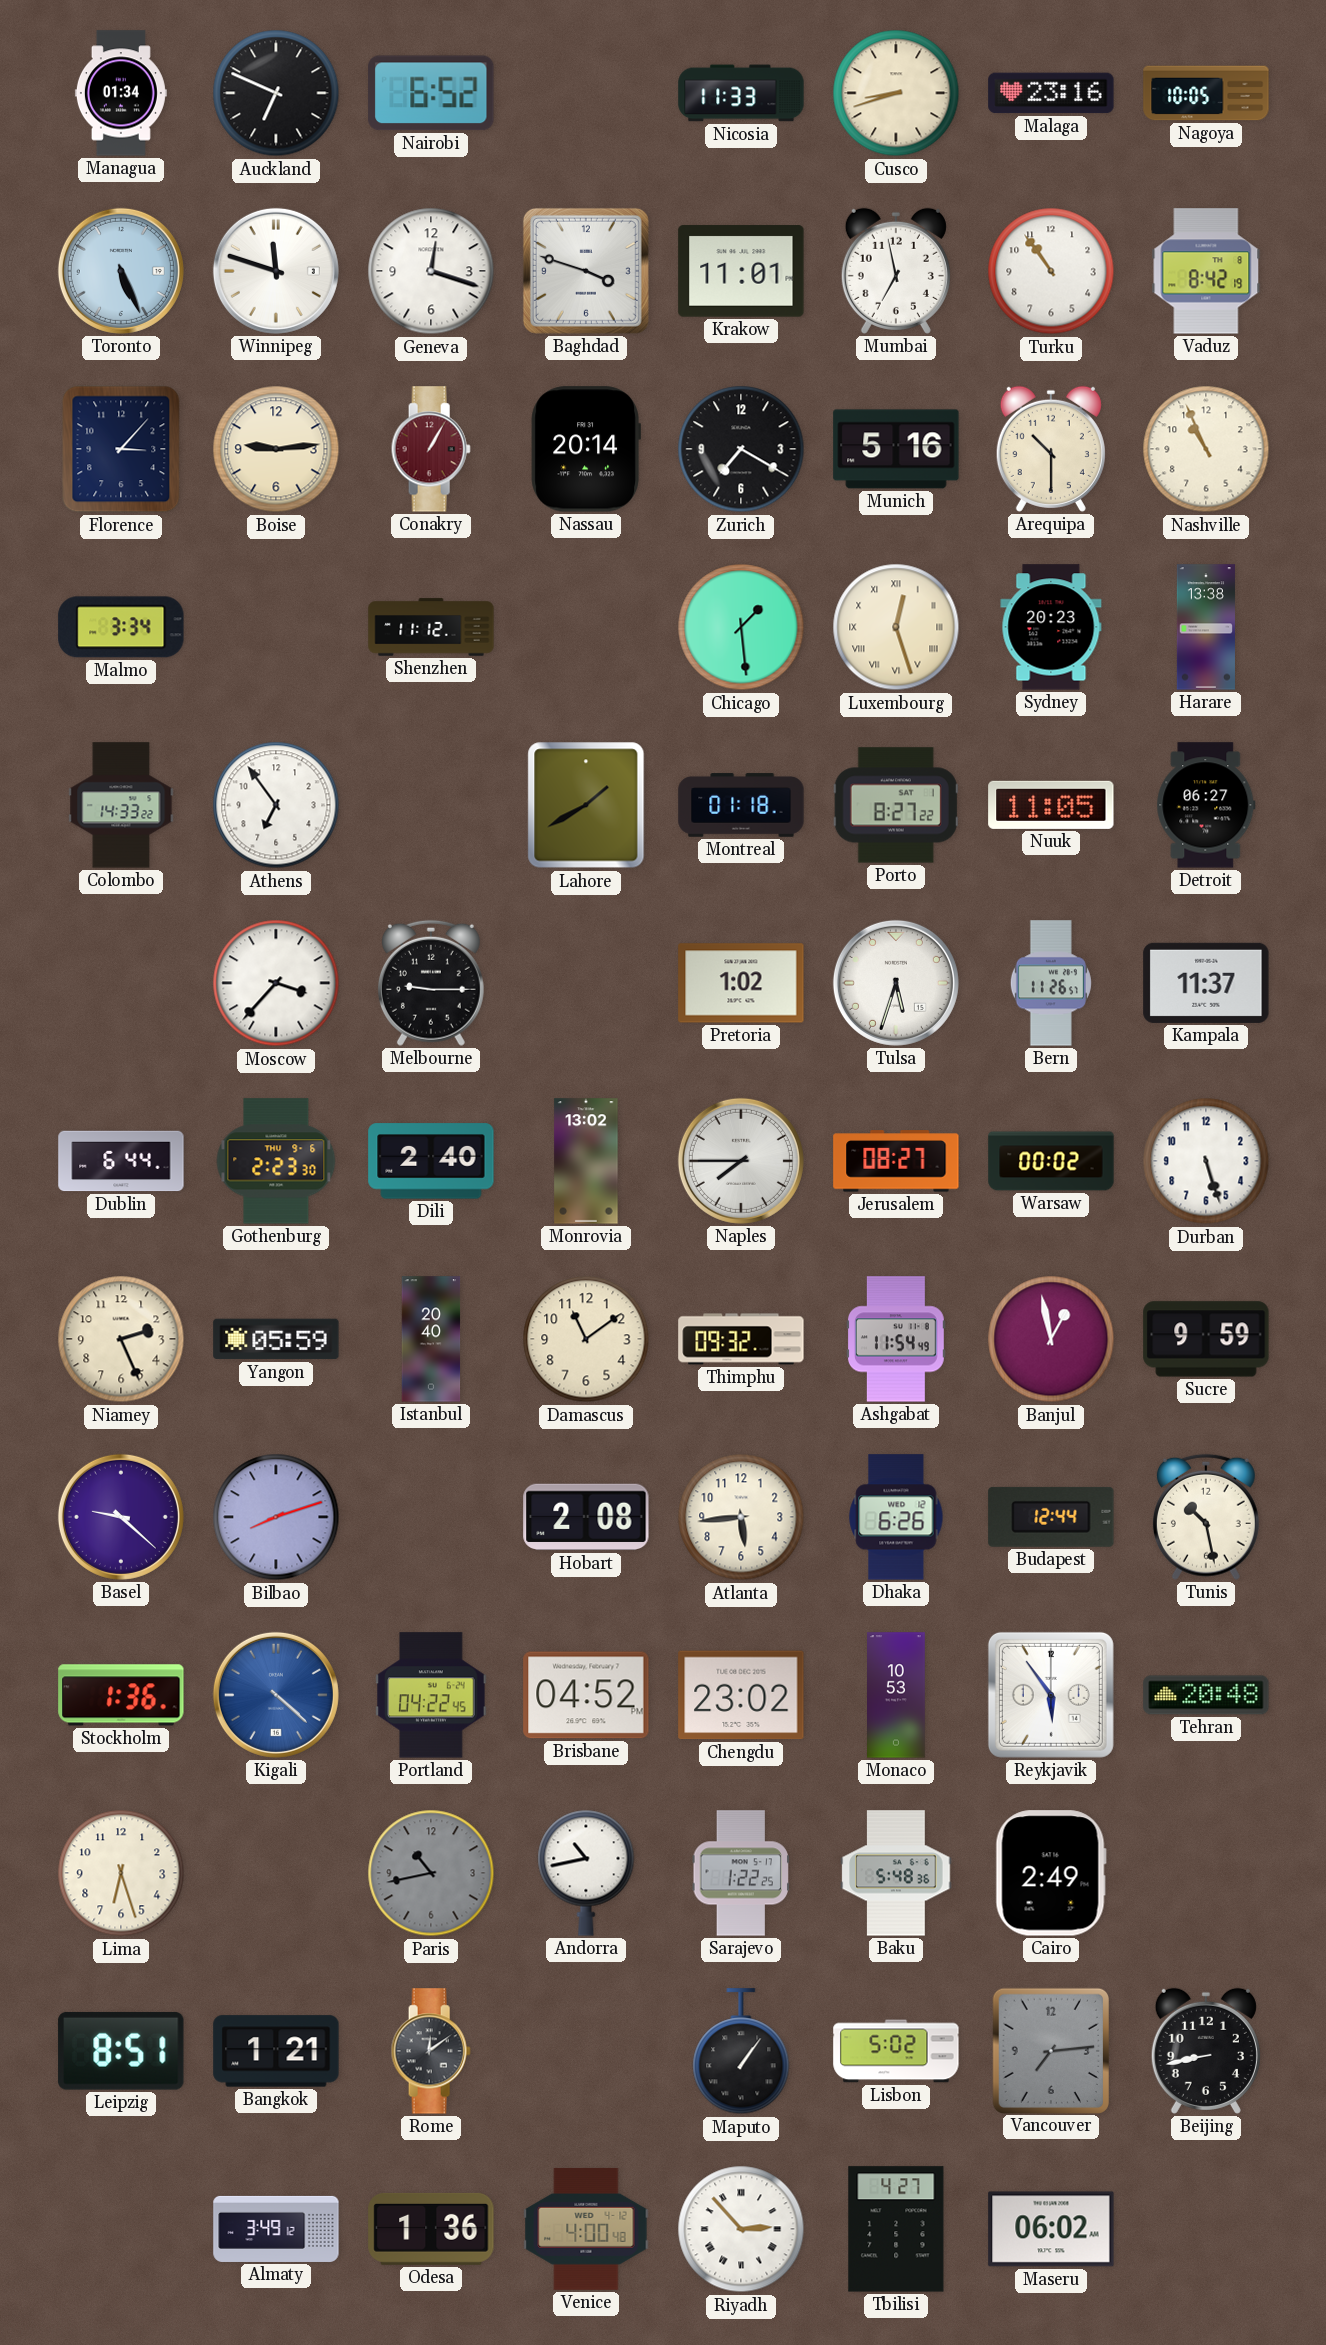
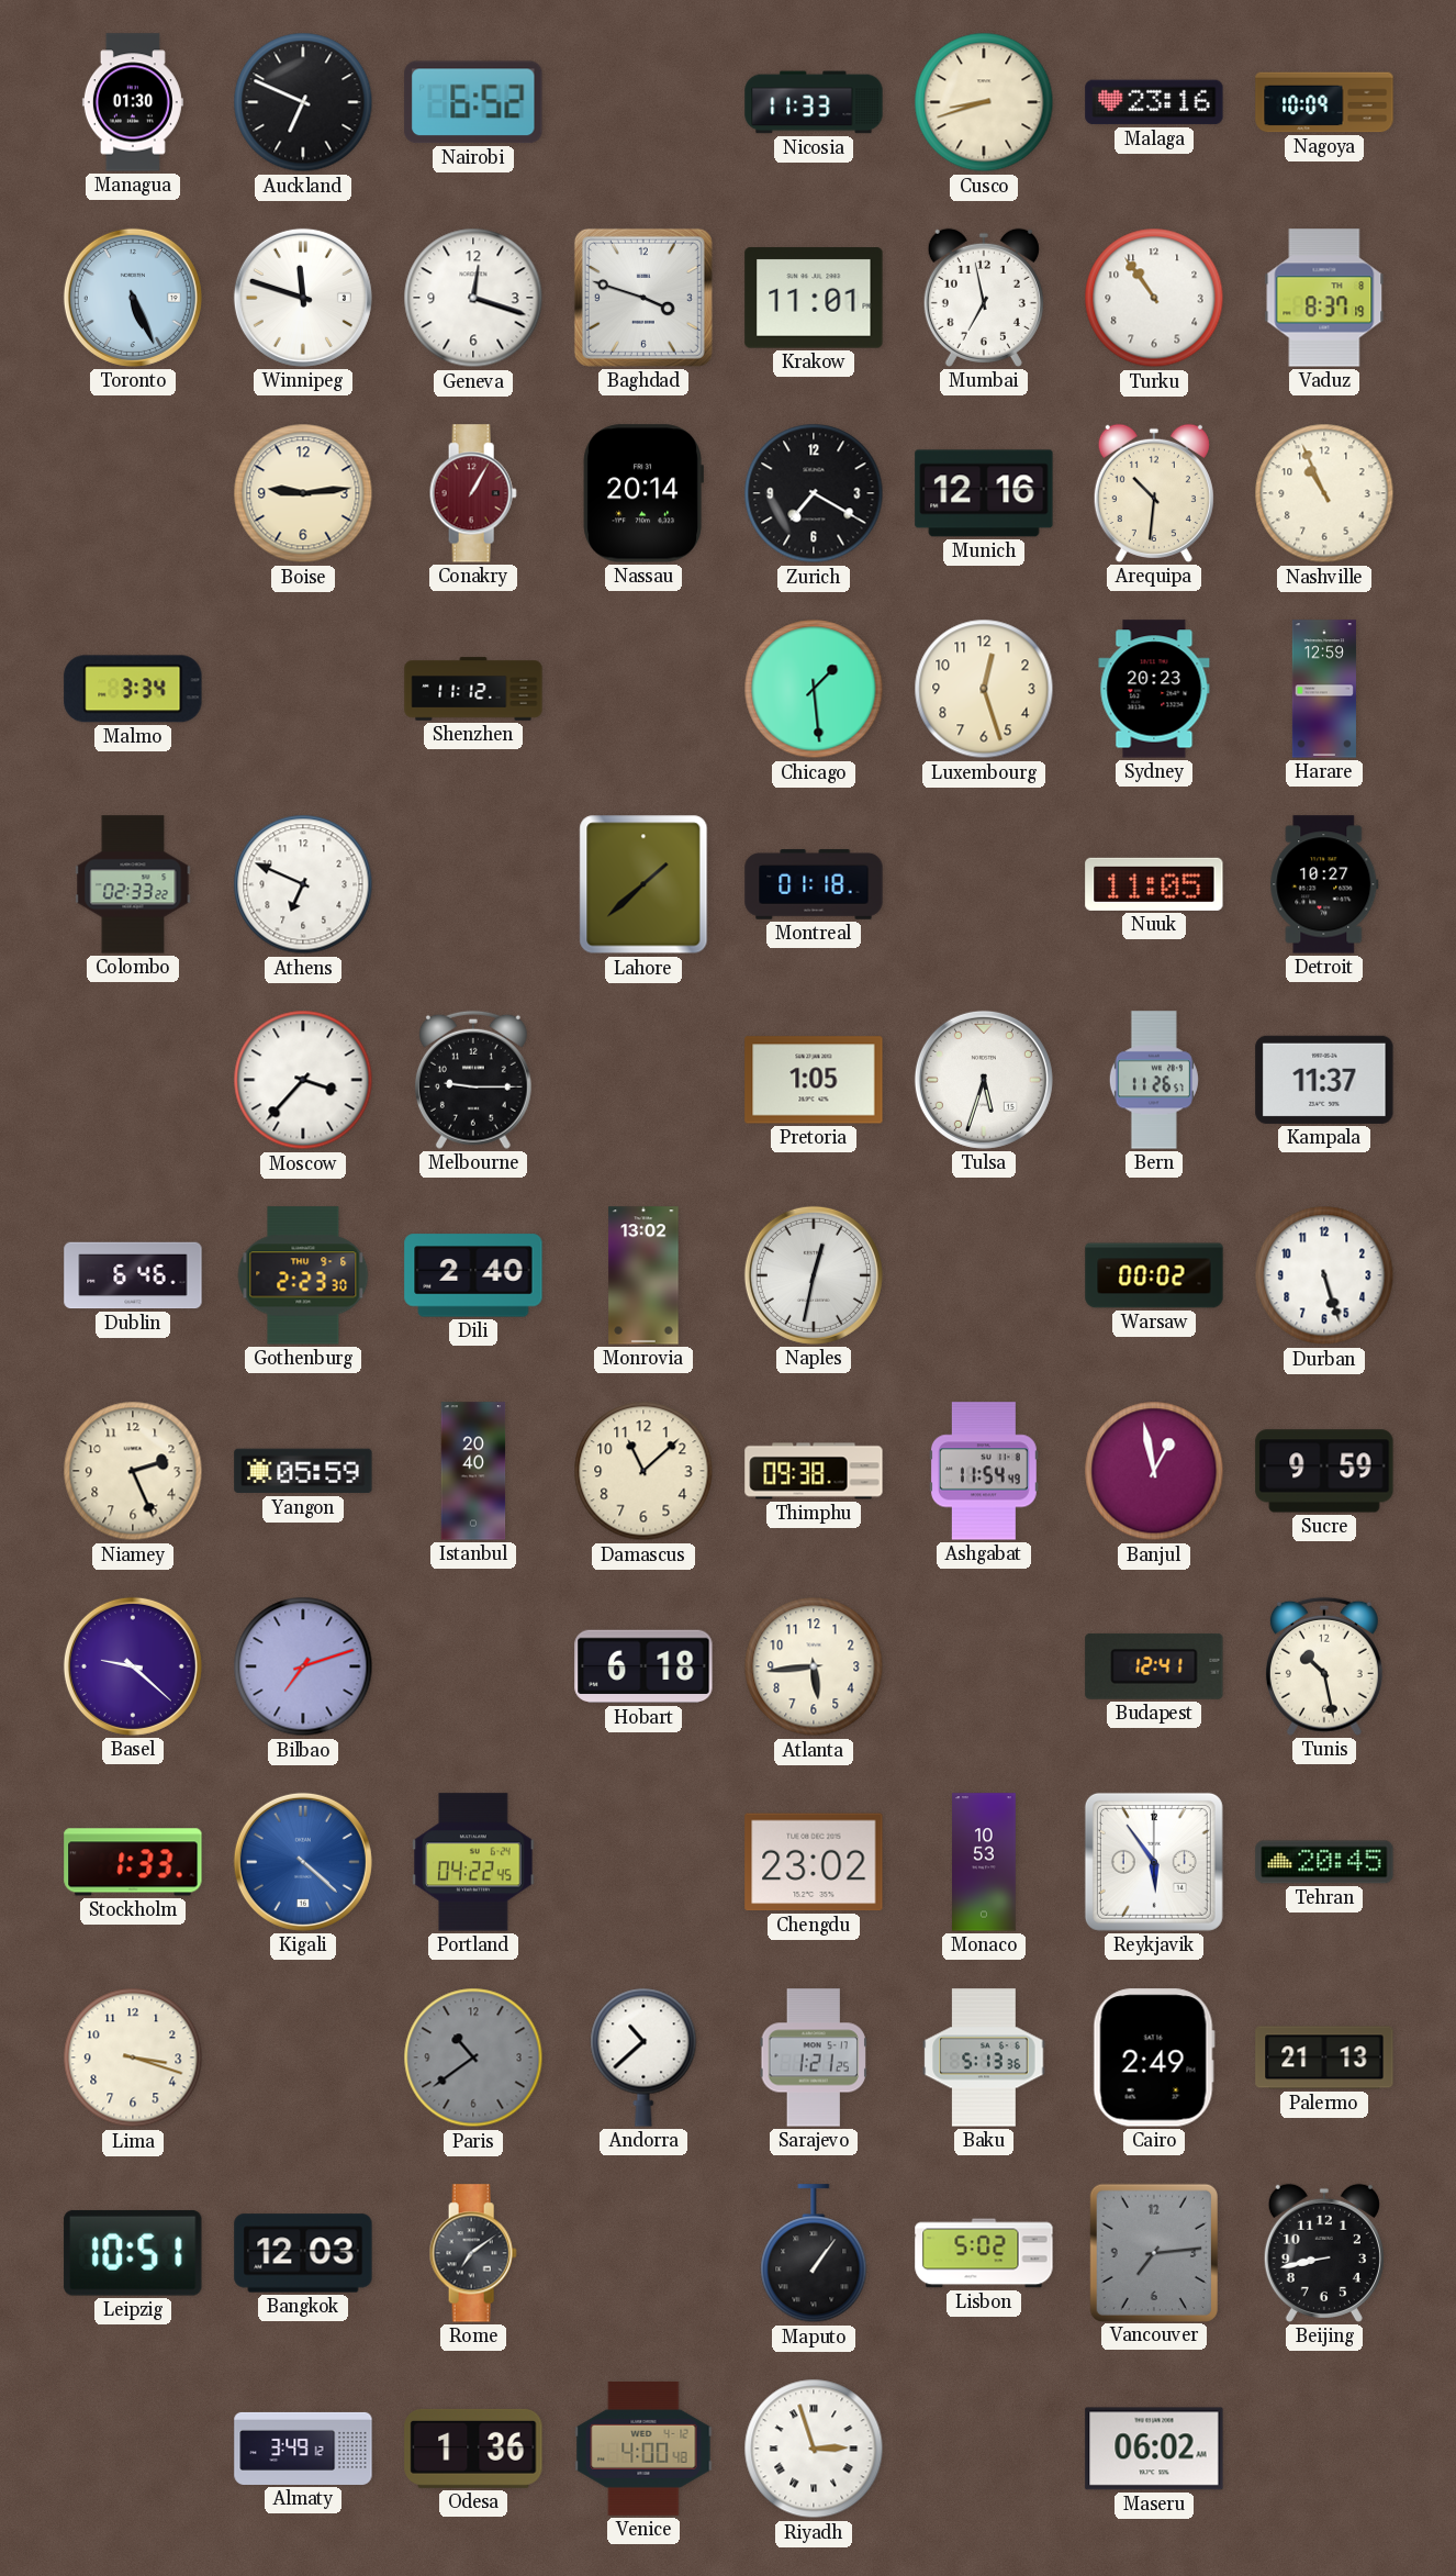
Managua: 01:34 -> 01:30 (133, 102)
Nagoya: 10:05 -> 10:09 (1324, 102)
Vaduz: 8:42 -> 8:37 (1324, 298)
Florence: 3:07 -> none (121, 449)
Munich: 5:16 -> 12:16 (984, 493)
Arequipa: 10:30 -> 10:31 (1154, 493)
Luxembourg numerals: Roman -> Arabic (984, 689)
Harare: 13:38 -> 12:59 (1324, 689)
Colombo: 14:33 -> 02:33 (133, 884)
Athens: 6:54 -> 6:49 (303, 884)
Lahore: 1:40 -> 1:38 (643, 884)
Porto: 8:27 -> none (896, 805)
Detroit: 06:27 -> 10:27 (1324, 884)
Pretoria: 1:02 -> 1:05 (814, 1080)
Dublin: 6:44 -> 6:46 (133, 1275)
Naples: 7:45 -> 12:32 (814, 1275)
Jerusalem: 08:27 -> none (896, 1161)
Damascus: 11:09 -> 11:08 (643, 1471)
Thimphu: 09:32 -> 09:38 (814, 1471)
Bilbao: 8:12 -> 7:12 (303, 1666)
Hobart: 2:08 -> 6:18 (643, 1666)
Dhaka: 6:26 -> none (896, 1517)
Budapest: 12:44 -> 12:41 (1154, 1666)
Stockholm: 1:36 -> 1:33 (133, 1862)
Brisbane: 04:52 -> none (586, 1695)
Tehran: 20:48 -> 20:45 (1324, 1862)
Lima: 6:27 -> 3:18 (133, 2058)
Paris: 10:43 -> 10:39 (473, 2058)
Andorra: 10:43 -> 10:38 (643, 2058)
Sarajevo: 1:22 -> 1:21 (813, 2058)
Baku: 5:48 -> 5:13 (984, 2058)
Palermo: none -> 21:13 (1324, 2058)
Leipzig: 8:51 -> 10:51 (133, 2253)
Bangkok: 1:21 -> 12:03 (303, 2253)
Rome: 12:09 -> 7:09 (473, 2253)
Riyadh: 2:53 -> 2:57 (814, 2449)
Tbilisi: 4:27 -> none (896, 2229)
